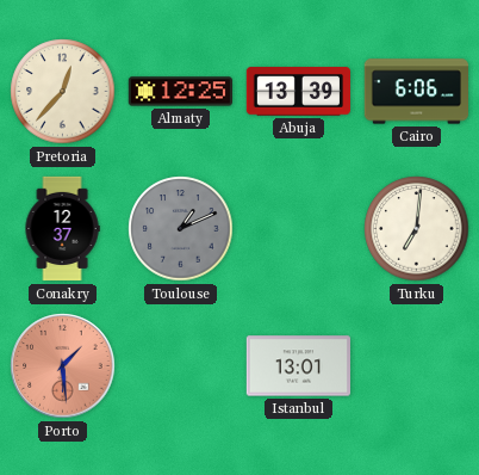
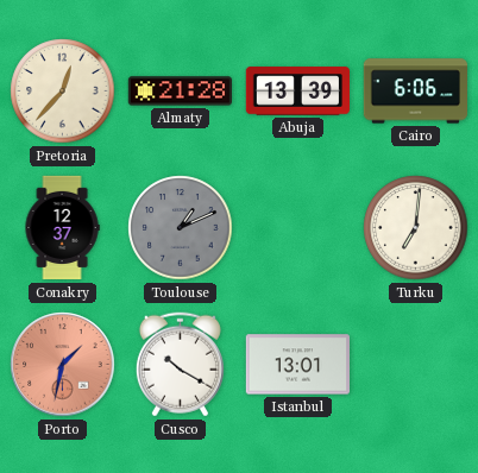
Almaty: 12:25 -> 21:28 (180, 92)
Porto: 1:29 -> 1:32 (63, 365)
Cusco: none -> 10:20 (180, 365)
